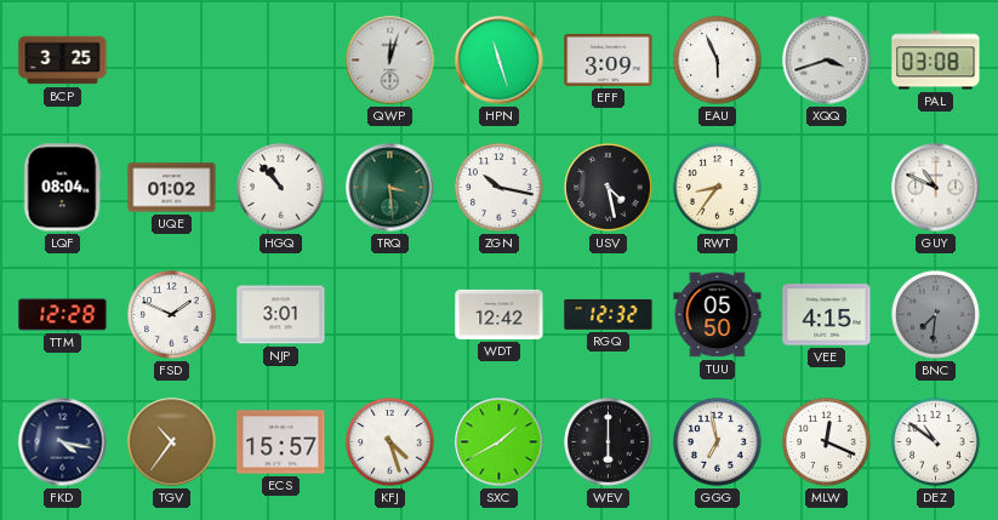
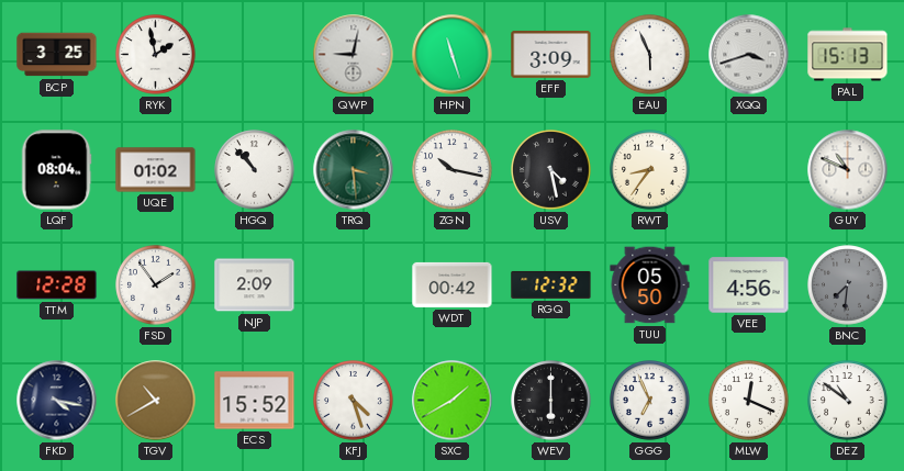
RYK: none -> 1:58 (156, 55)
QWP: 12:03 -> 9:02 (354, 55)
PAL: 03:08 -> 15:13 (848, 55)
FSD: 1:49 -> 1:54 (156, 285)
NJP: 3:01 -> 2:09 (255, 285)
WDT: 12:42 -> 00:42 (453, 284)
VEE: 4:15 -> 4:56 (749, 285)
TGV: 10:36 -> 10:40 (156, 401)
ECS: 15:57 -> 15:52 (255, 401)
GGG: 6:58 -> 6:56 (650, 401)
